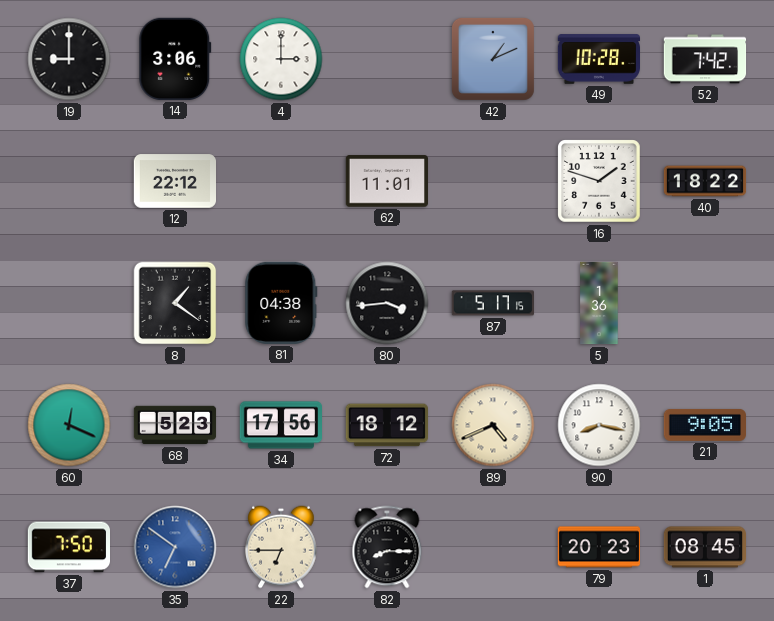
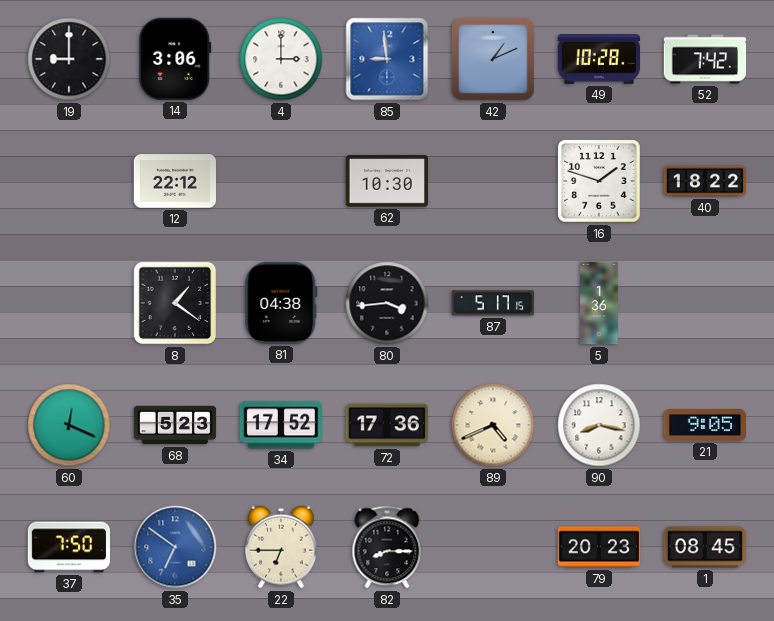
85: none -> 8:59 (387, 59)
62: 11:01 -> 10:30 (386, 181)
34: 17:56 -> 17:52 (281, 425)
72: 18:12 -> 17:36 (386, 425)
